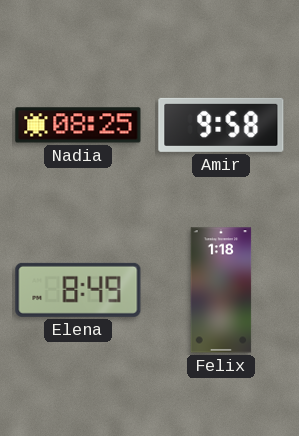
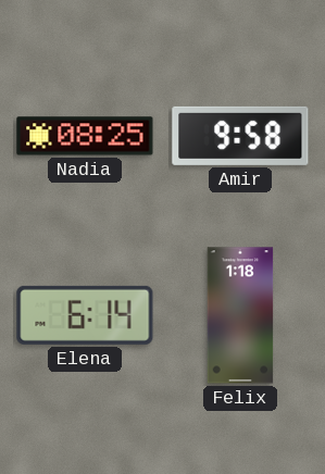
Elena: 8:49 -> 6:14 (85, 315)
